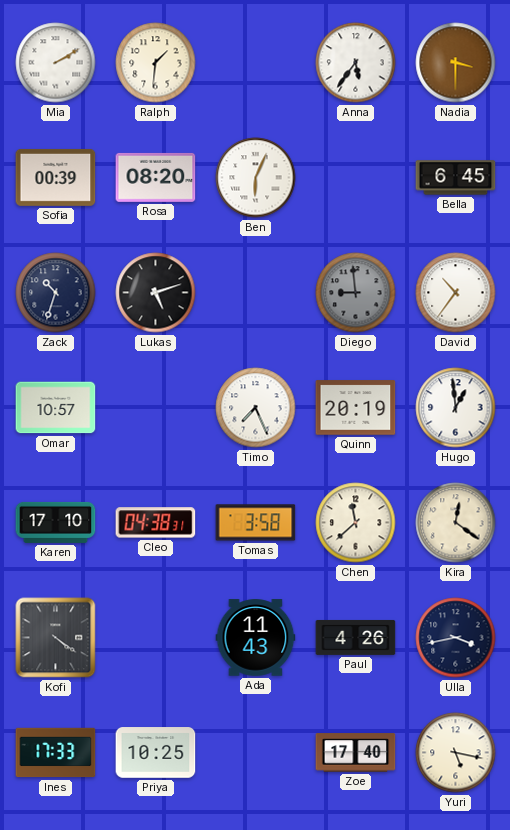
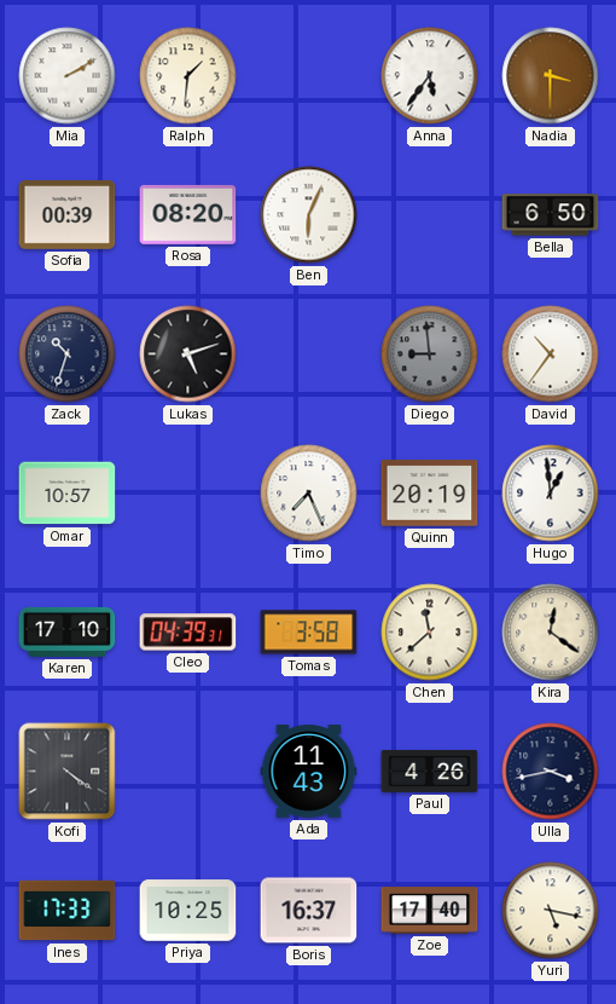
Bella: 6:45 -> 6:50 (551, 215)
Cleo: 04:38 -> 04:39 (188, 633)
Boris: none -> 16:37 (309, 911)
